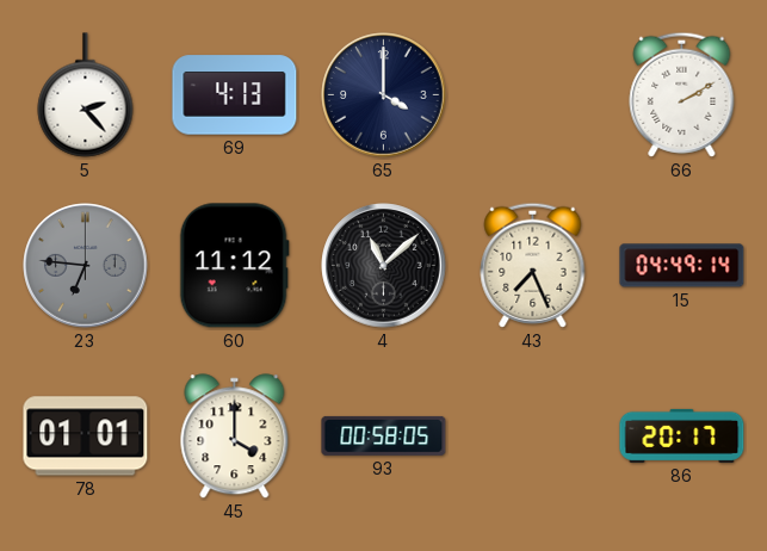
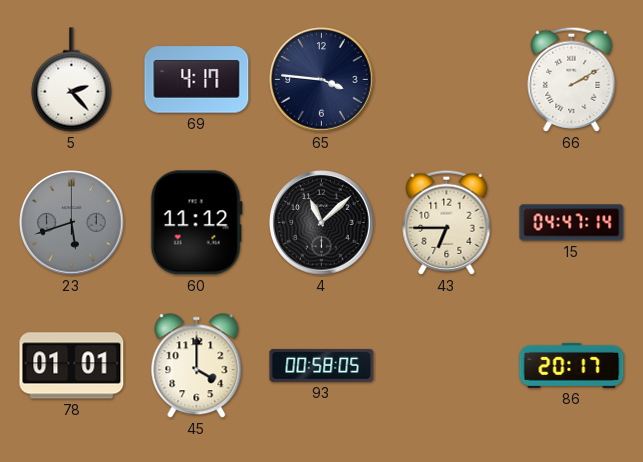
69: 4:13 -> 4:17 (197, 80)
65: 4:00 -> 3:46 (322, 80)
23: 6:46 -> 5:42 (72, 223)
43: 7:26 -> 6:45 (447, 222)
15: 04:49 -> 04:47 (572, 223)
